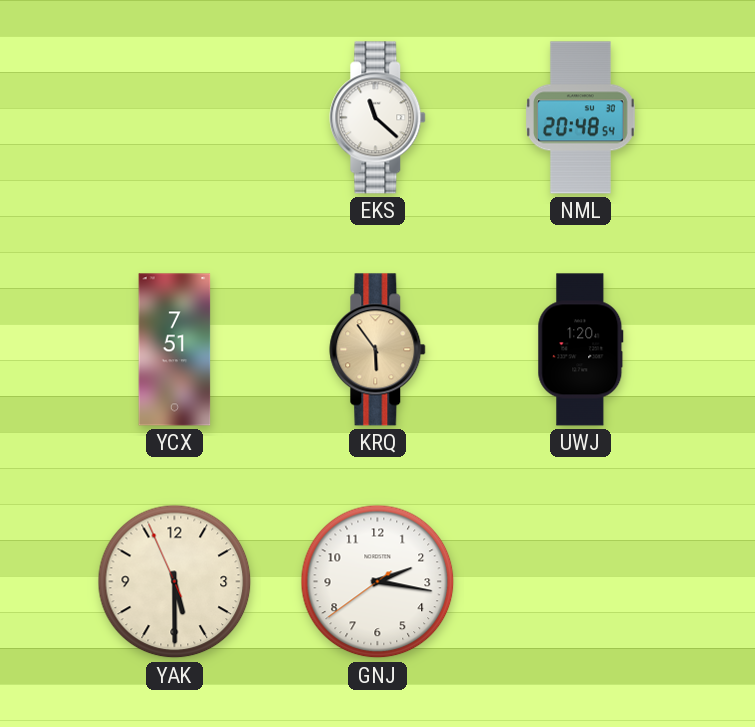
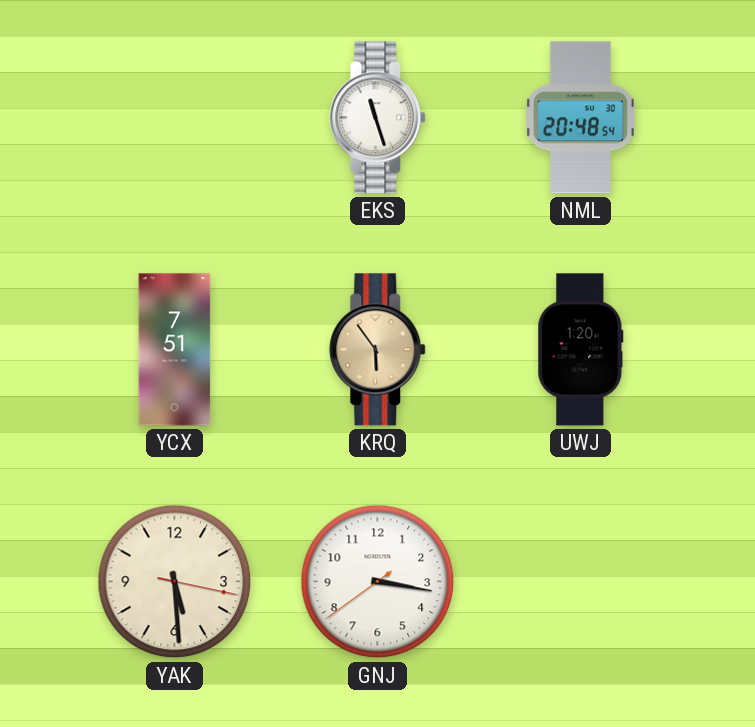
EKS: 11:22 -> 11:27 (378, 118)
YAK: 5:29:56 -> 5:29:17 (175, 582)
GNJ: 2:16 -> 3:16 (378, 582)
